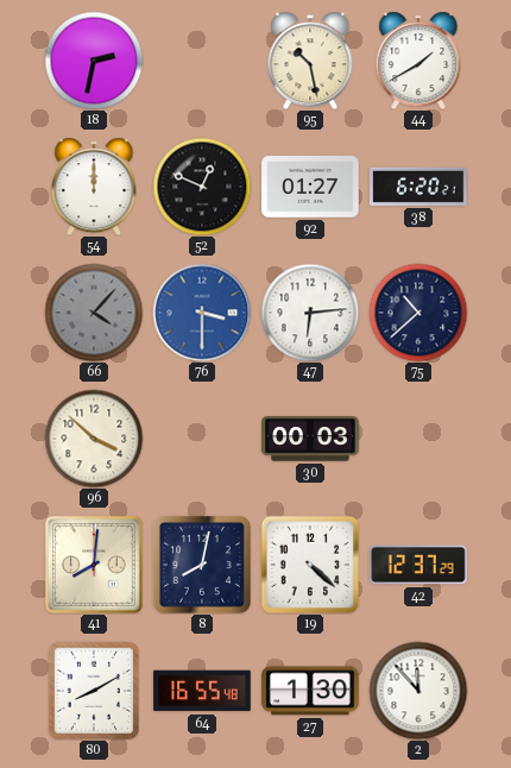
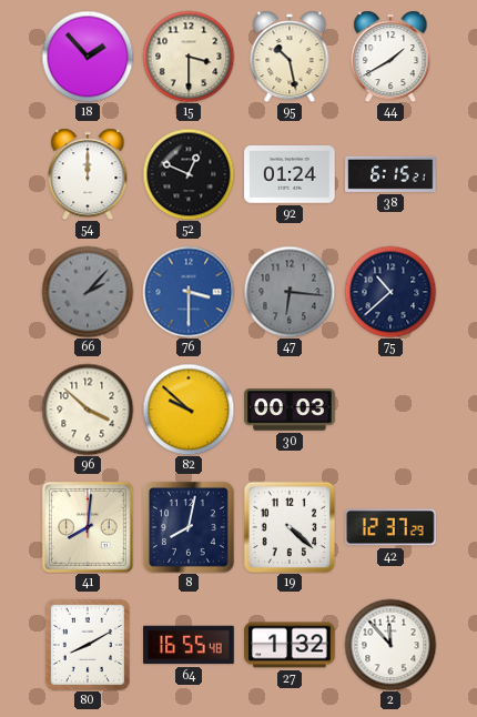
18: 2:32 -> 1:53 (88, 57)
15: none -> 3:30 (189, 57)
92: 01:27 -> 01:24 (290, 175)
38: 6:20 -> 6:15 (390, 174)
66: 4:07 -> 2:07 (88, 292)
47: 6:14 -> 6:16 (290, 292)
47 dial: white -> grey (290, 292)
82: none -> 9:52 (189, 410)
27: 1:30 -> 1:32 (290, 645)
